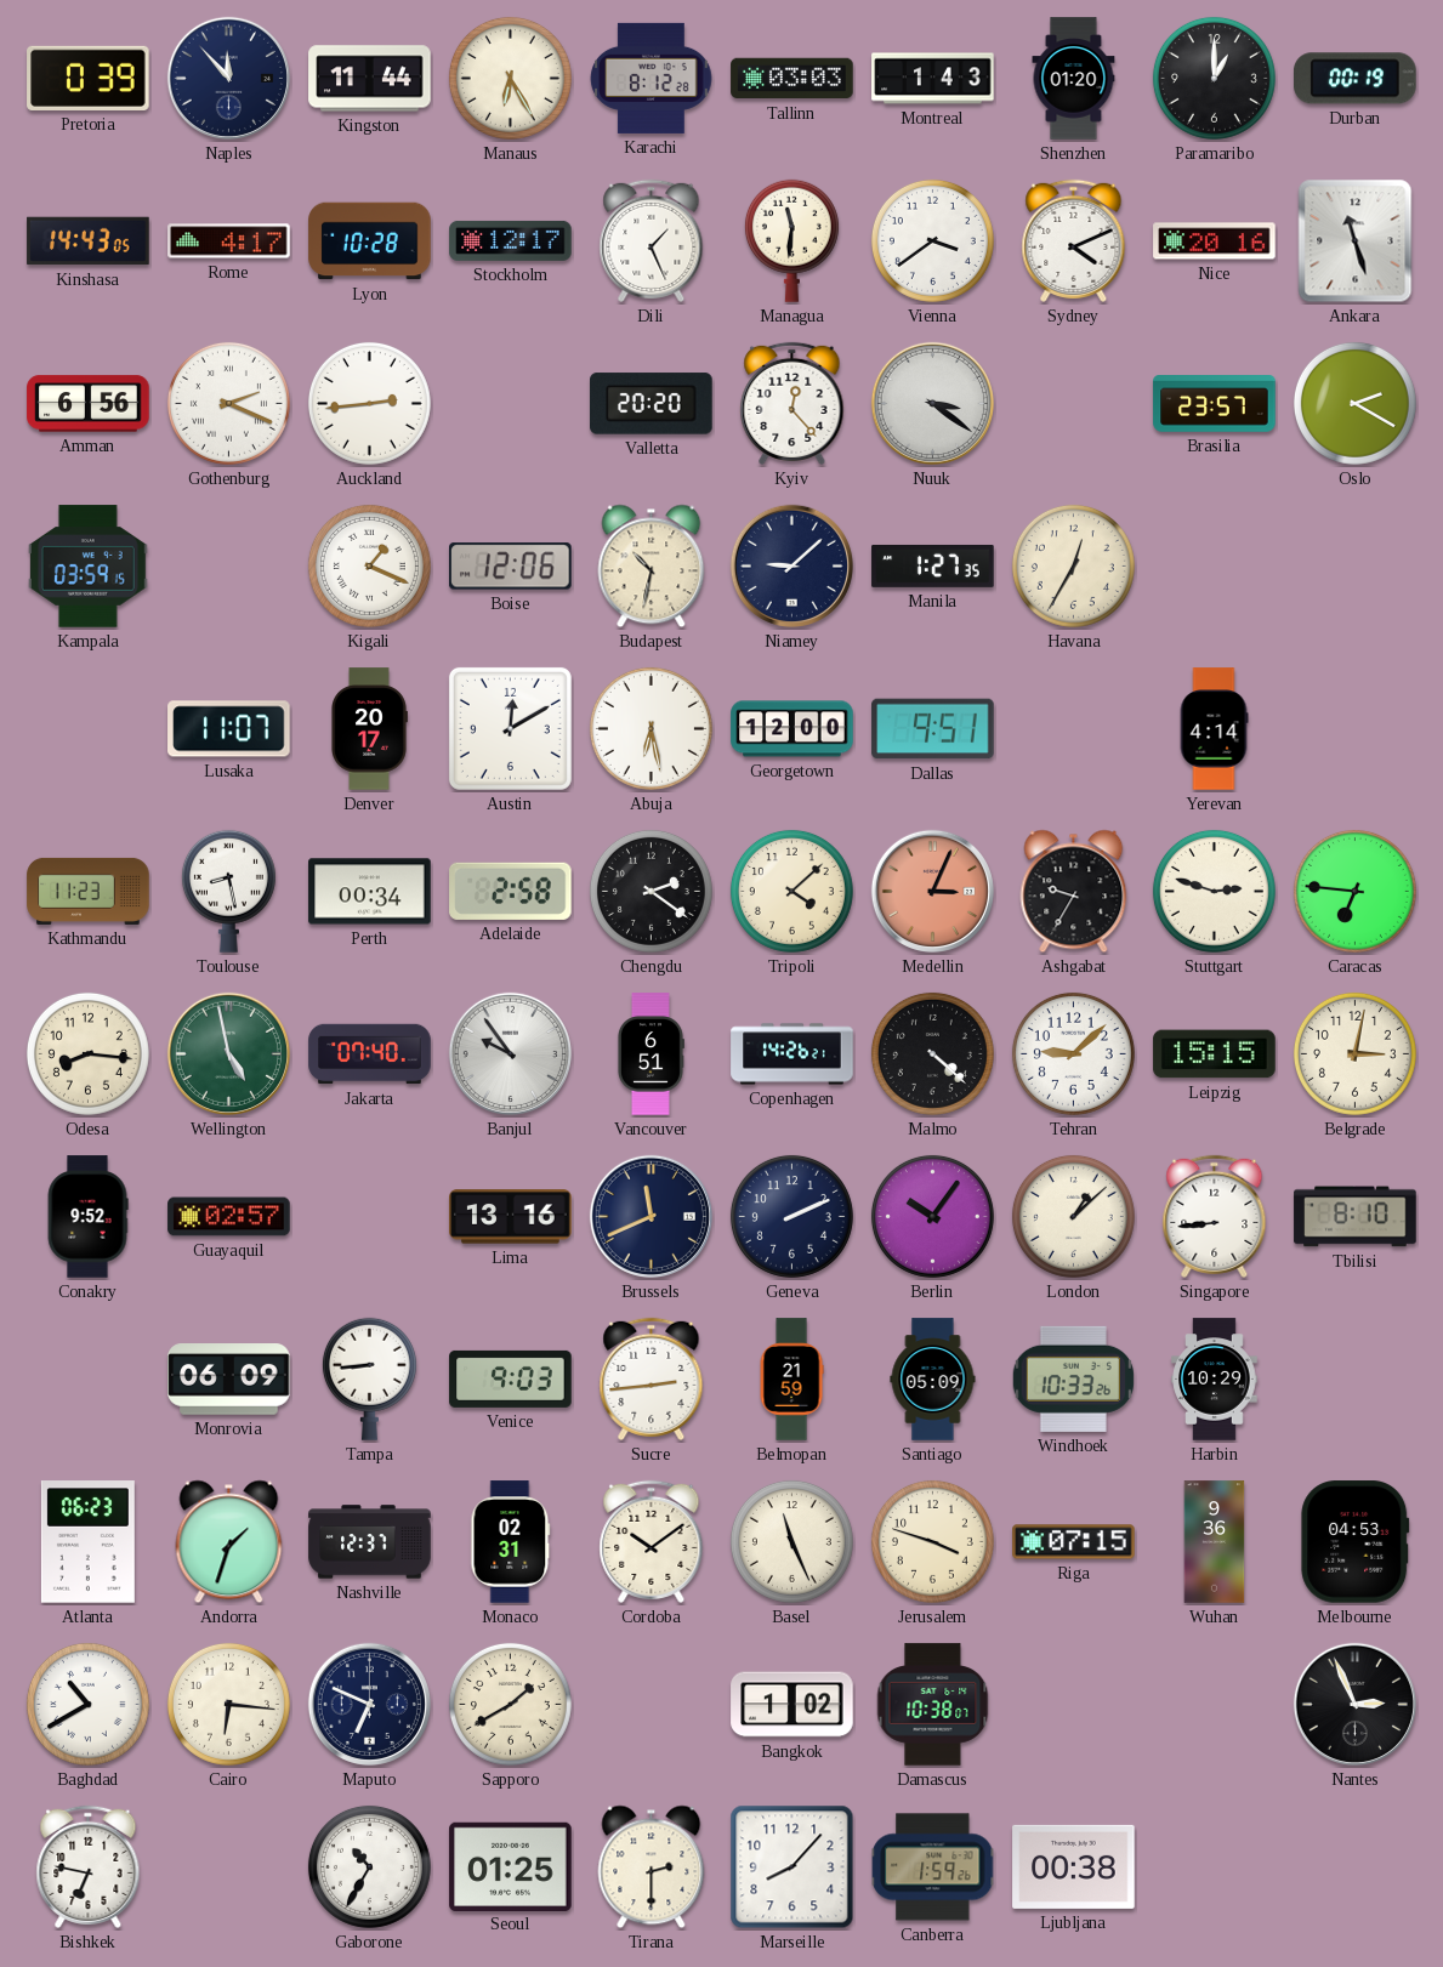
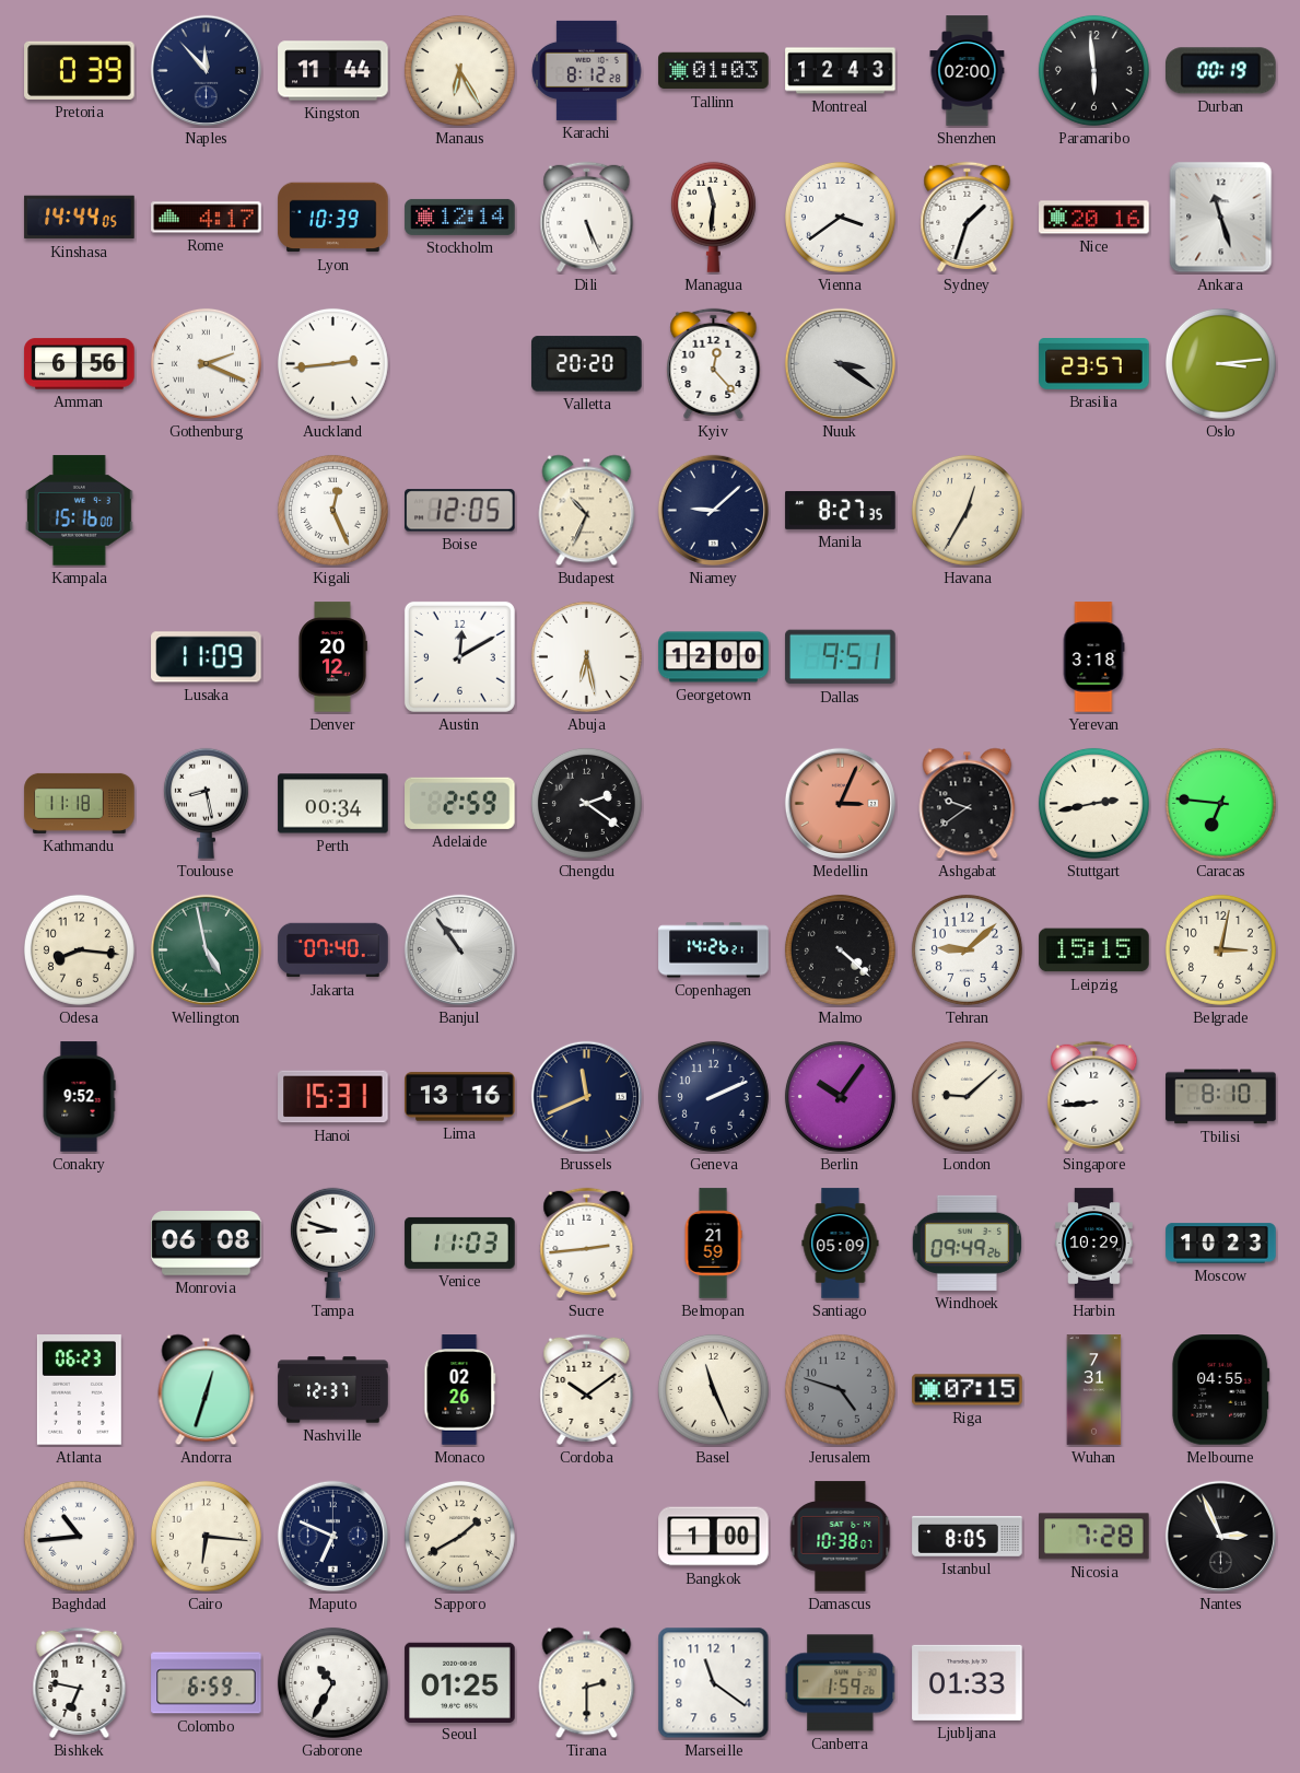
Tallinn: 03:03 -> 01:03 (714, 71)
Montreal: 1:43 -> 12:43 (841, 71)
Shenzhen: 01:20 -> 02:00 (968, 71)
Paramaribo: 1:00 -> 5:59 (1093, 70)
Kinshasa: 14:43 -> 14:44 (80, 218)
Lyon: 10:28 -> 10:39 (333, 218)
Stockholm: 12:17 -> 12:14 (460, 217)
Dili: 1:26 -> 5:26 (587, 217)
Sydney: 4:11 -> 1:33 (968, 217)
Oslo: 2:20 -> 3:14 (1220, 363)
Kampala: 03:59 -> 15:16 (80, 511)
Kigali: 1:19 -> 12:26 (332, 510)
Boise: 12:06 -> 12:05 (460, 511)
Budapest: 10:32 -> 10:34 (587, 511)
Manila: 1:27 -> 8:27 (841, 510)
Lusaka: 11:07 -> 11:09 (207, 657)
Denver: 20:17 -> 20:12 (332, 657)
Yerevan: 4:14 -> 3:18 (1093, 657)
Kathmandu: 11:23 -> 11:18 (80, 803)
Adelaide: 2:58 -> 2:59 (460, 803)
Tripoli: 4:08 -> none (791, 891)
Ashgabat: 9:35 -> 9:39 (968, 804)
Stuttgart: 2:48 -> 2:43 (1093, 803)
Banjul: 9:54 -> 10:54 (459, 949)
Vancouver: 6:51 -> none (651, 1054)
Guayaquil: 02:57 -> none (229, 1217)
Hanoi: none -> 15:31 (333, 1097)
London: 1:08 -> 9:08 (967, 1096)
Monrovia: 06:09 -> 06:08 (207, 1244)
Tampa: 8:44 -> 8:48 (332, 1243)
Venice: 9:03 -> 11:03 (460, 1243)
Windhoek: 10:33 -> 09:49 (967, 1243)
Moscow: none -> 10:23 (1221, 1244)
Andorra: 1:33 -> 12:33 (207, 1390)
Monaco: 02:31 -> 02:26 (460, 1390)
Jerusalem: 3:48 -> 4:48 (840, 1389)
Jerusalem dial: cream -> grey (840, 1389)
Wuhan: 9:36 -> 7:31 (1094, 1390)
Melbourne: 04:53 -> 04:55 (1221, 1390)
Baghdad: 10:40 -> 10:44 (79, 1536)
Bangkok: 1:02 -> 1:00 (714, 1537)
Istanbul: none -> 8:05 (968, 1537)
Nicosia: none -> 7:28 (1094, 1537)
Colombo: none -> 6:59 (207, 1683)
Marseille: 8:07 -> 11:21 (714, 1683)
Ljubljana: 00:38 -> 01:33 (968, 1682)
